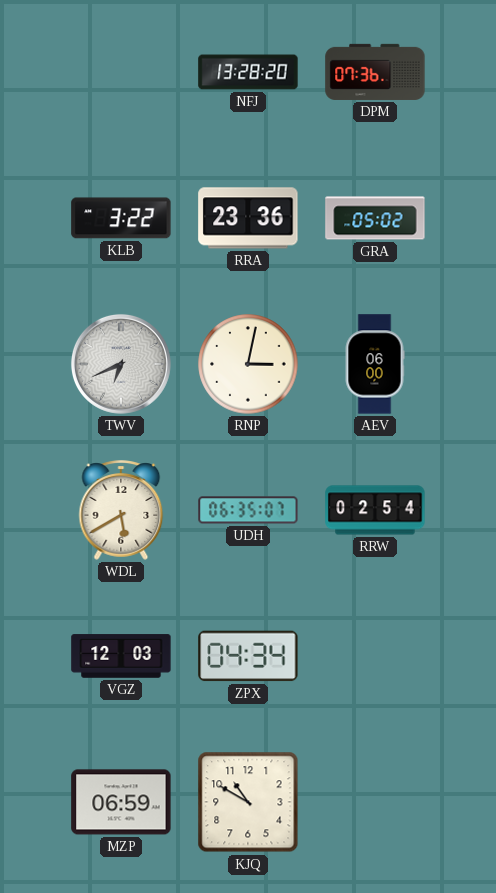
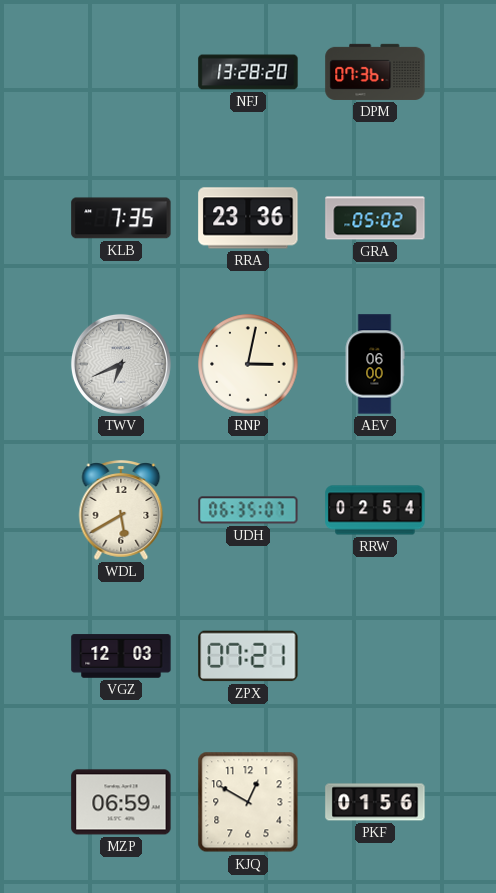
KLB: 3:22 -> 7:35 (121, 218)
ZPX: 04:34 -> 07:21 (248, 656)
KJQ: 10:50 -> 12:50 (248, 802)
PKF: none -> 01:56 (375, 802)
